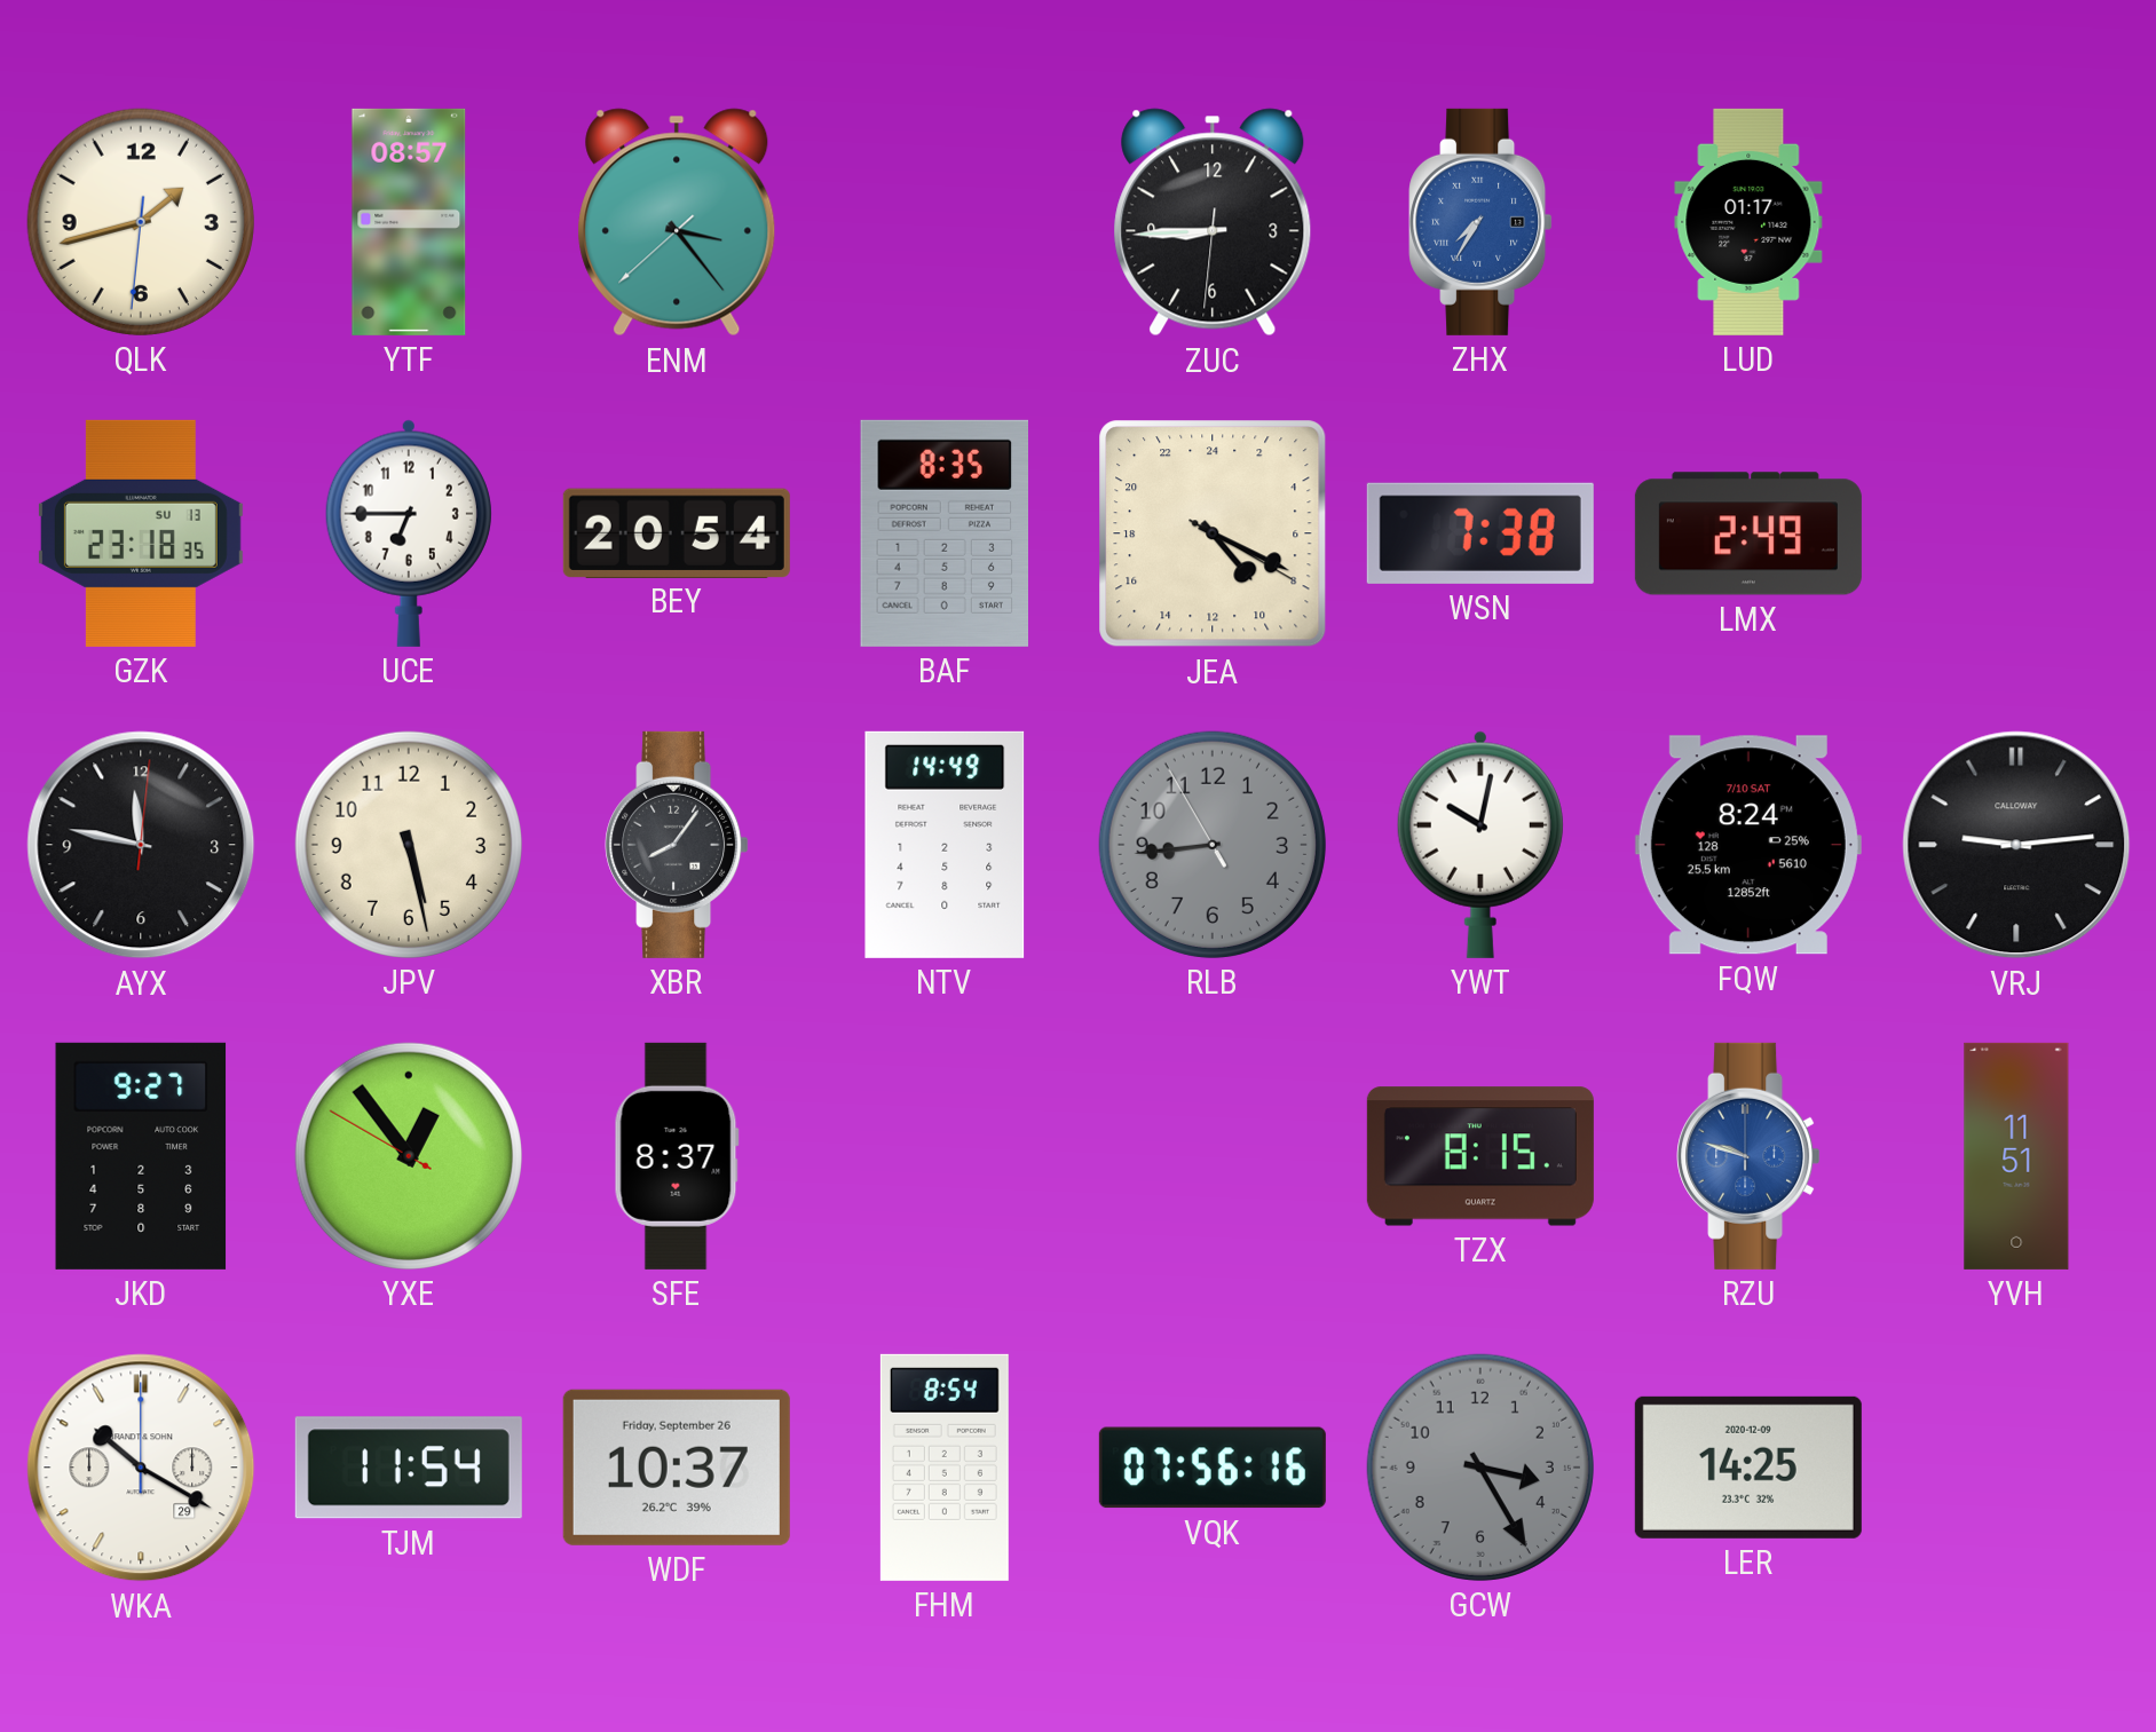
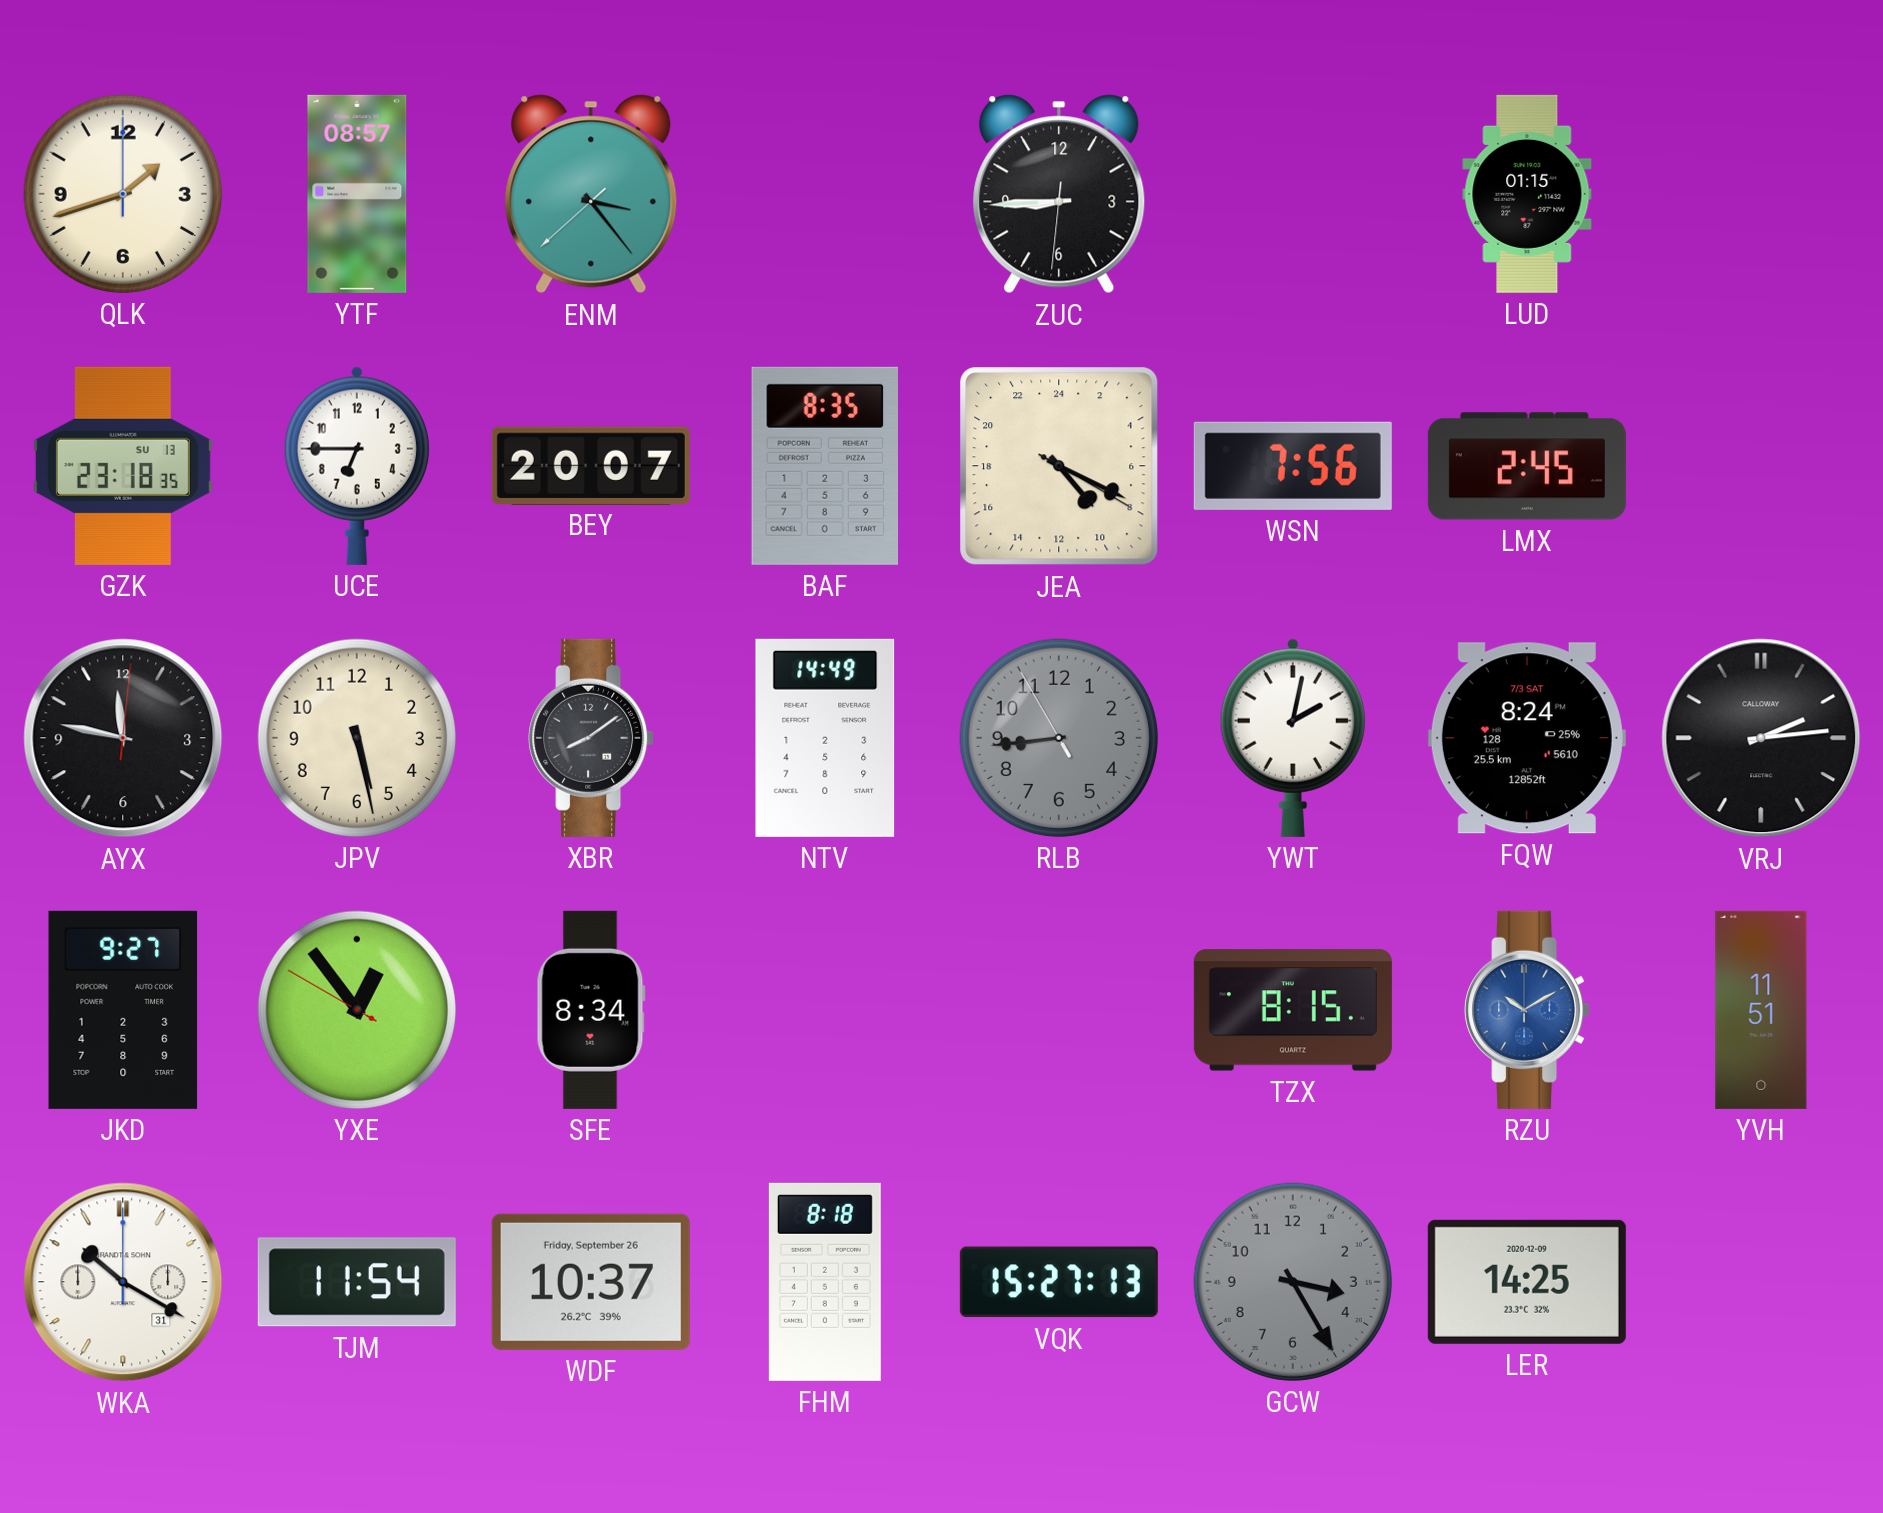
QLK: 1:42:31 -> 1:42:00 (123, 194)
ZHX: 7:35 -> none (1480, 222)
LUD: 01:17 -> 01:15 (1527, 194)
BEY: 20:54 -> 20:07 (591, 465)
WSN: 7:38 -> 7:56 (1293, 466)
LMX: 2:49 -> 2:45 (1527, 466)
XBR: 8:06 -> 8:09 (591, 738)
YWT: 10:02 -> 2:02 (1293, 738)
FQW date: 7/10 SAT -> 7/3 SAT (1527, 738)
VRJ: 9:14 -> 2:14 (1761, 738)
SFE: 8:37 -> 8:34 (591, 1010)
RZU: 9:48 -> 10:10 (1527, 1010)
WKA date: 29 -> 31 (123, 1282)
FHM: 8:54 -> 8:18 (825, 1282)
VQK: 07:56 -> 15:27 (1059, 1282)
